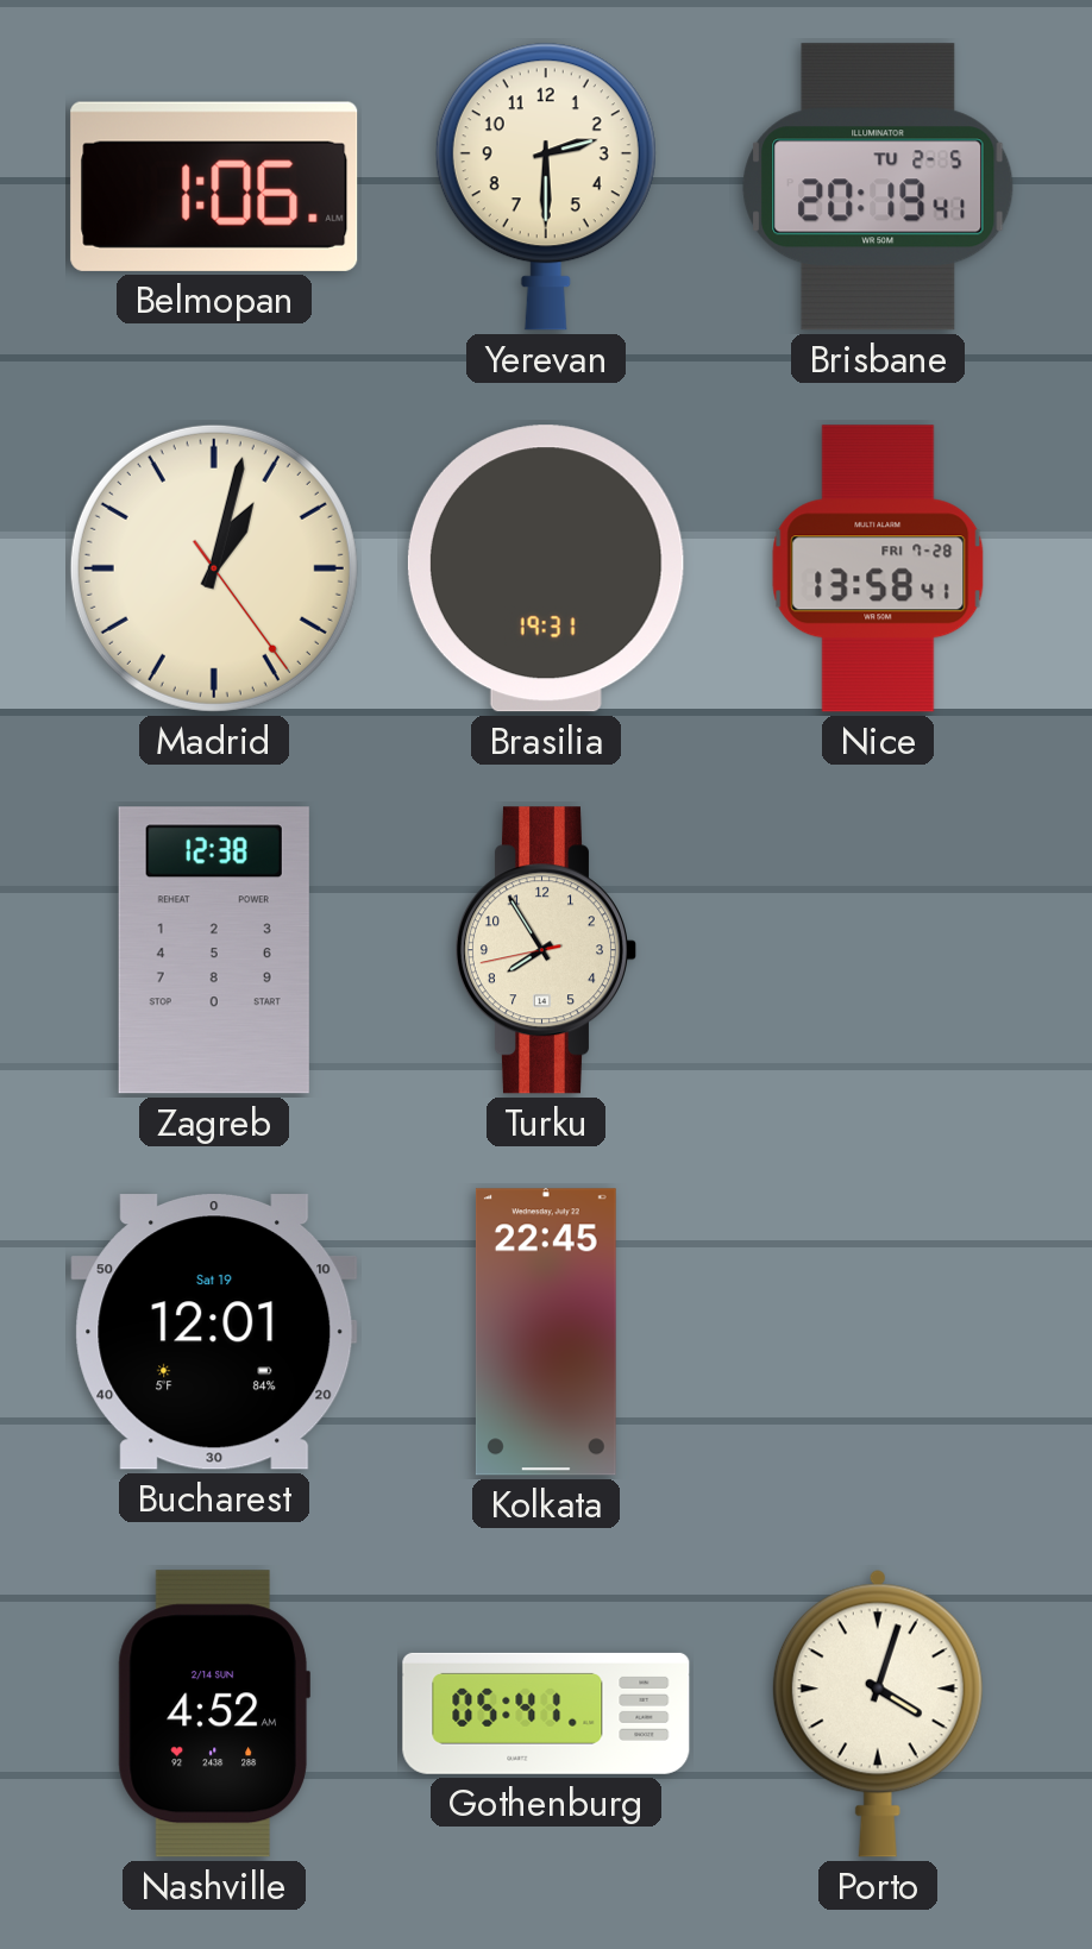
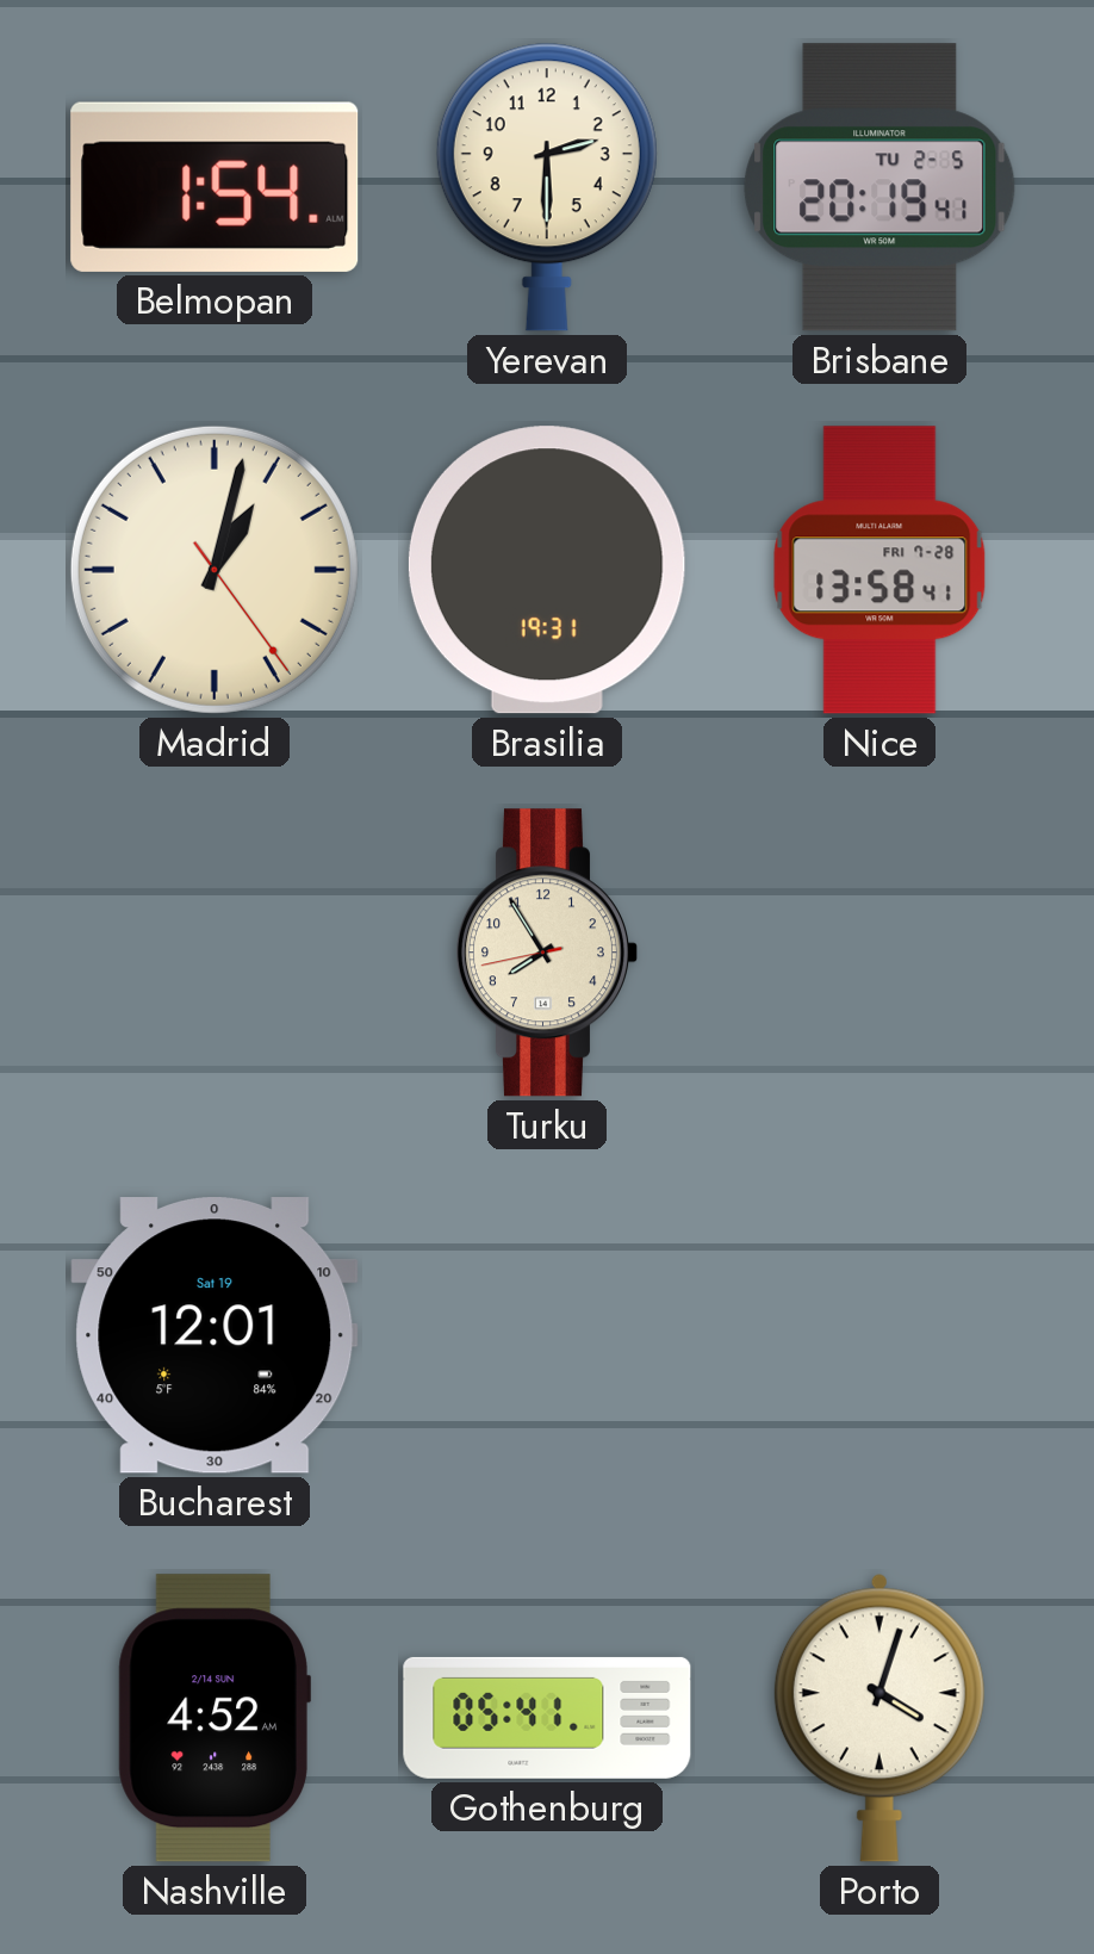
Belmopan: 1:06 -> 1:54 (215, 187)
Zagreb: 12:38 -> none (214, 950)
Kolkata: 22:45 -> none (546, 1332)
